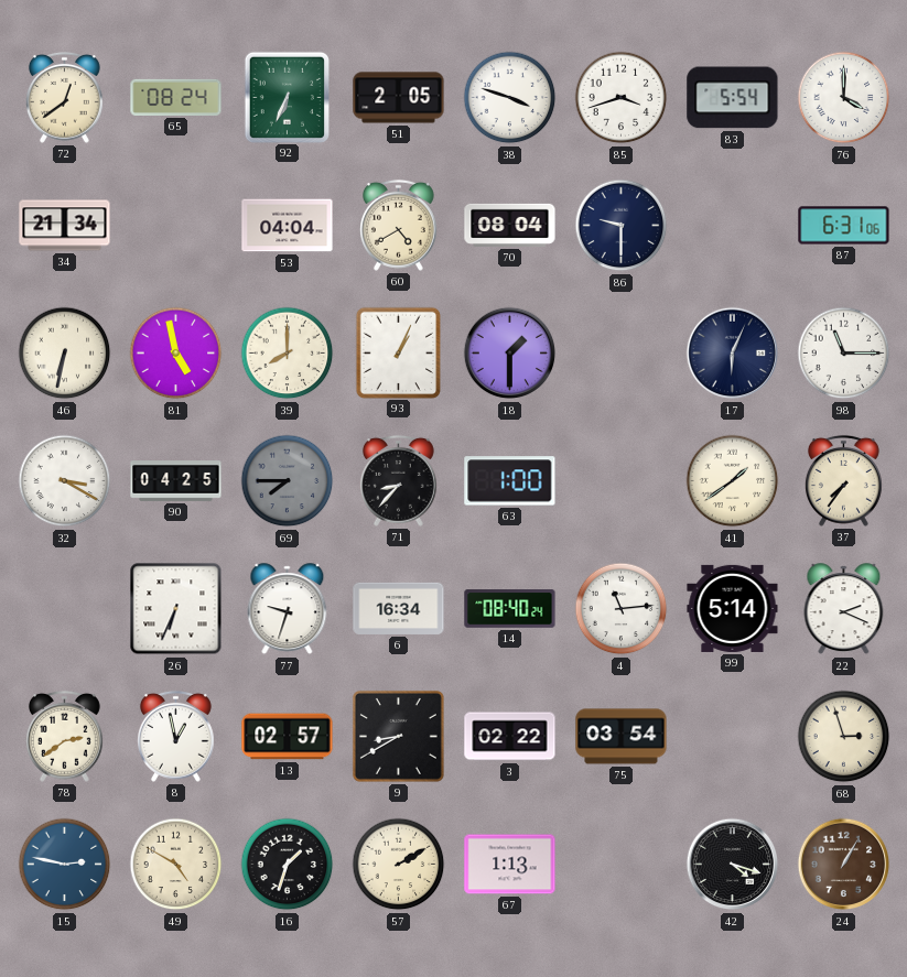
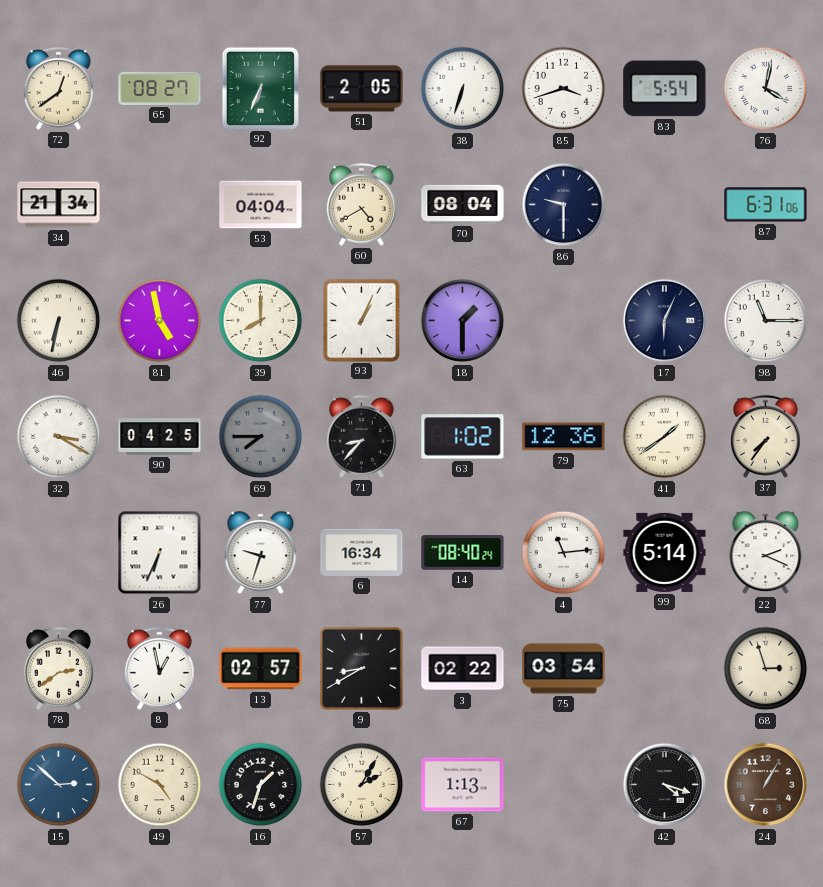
65: 08:24 -> 08:27 (160, 88)
38: 3:48 -> 6:33 (463, 89)
76: 4:00 -> 4:02 (766, 89)
63: 1:00 -> 1:02 (463, 437)
79: none -> 12:36 (564, 437)
15: 2:47 -> 2:52 (59, 785)
57: 2:10 -> 2:05 (362, 785)
